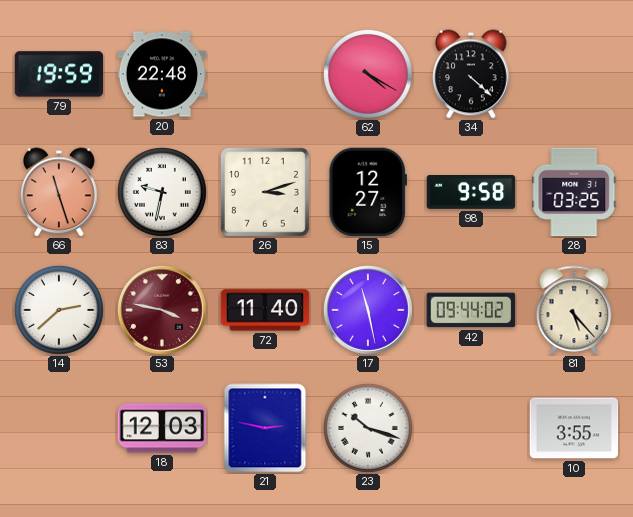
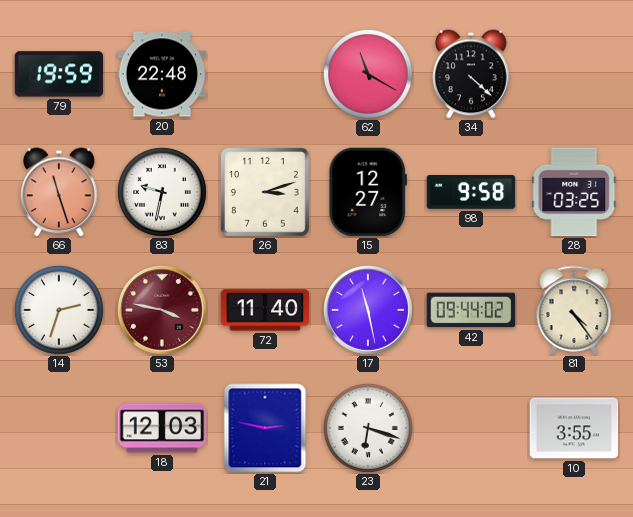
62: 4:20 -> 11:20 (368, 74)
14: 2:38 -> 2:33 (59, 310)
81: 5:23 -> 4:24 (574, 310)
23: 10:18 -> 6:18 (368, 428)
